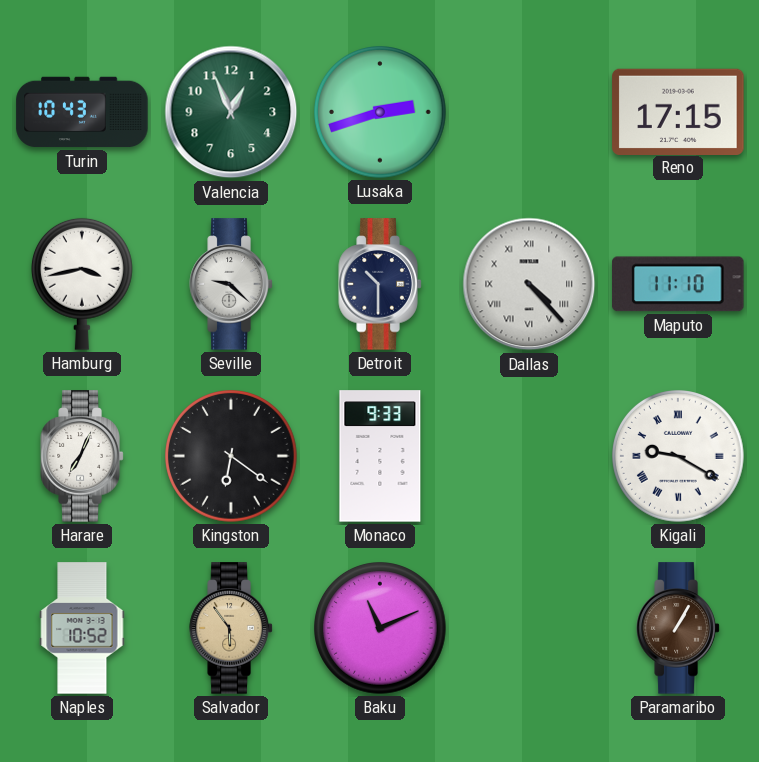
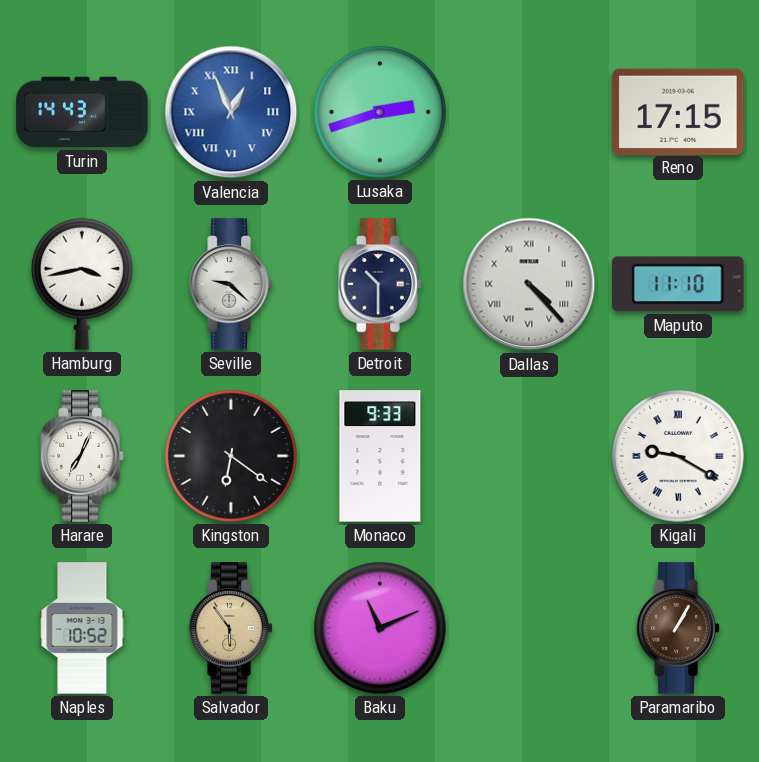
Turin: 10:43 -> 14:43 (82, 112)
Valencia dial: green -> blue (231, 112)
Valencia numerals: Arabic -> Roman (231, 112)
